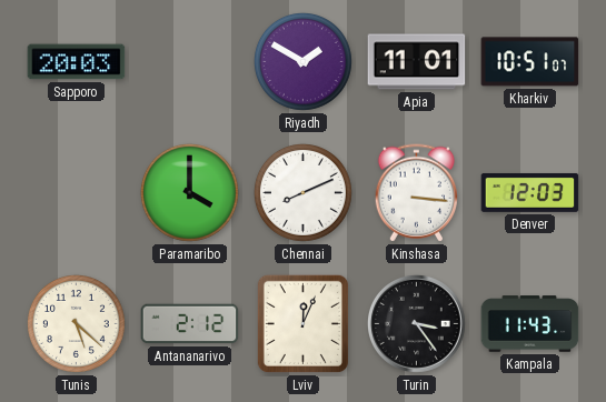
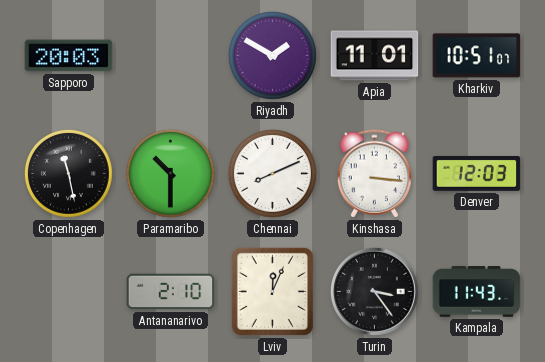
Copenhagen: none -> 11:28 (68, 173)
Paramaribo: 4:00 -> 10:30 (170, 173)
Tunis: 5:22 -> none (76, 323)
Antananarivo: 2:12 -> 2:10 (171, 292)
